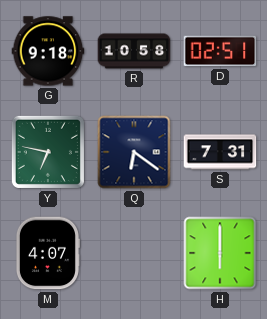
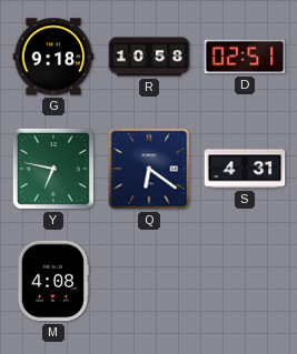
S: 7:31 -> 4:31 (245, 169)
M: 4:07 -> 4:08 (52, 281)
H: 6:00 -> none (220, 253)
